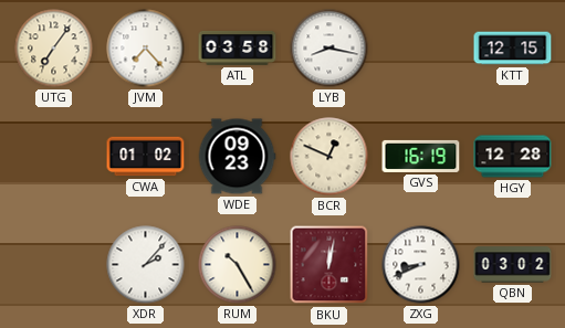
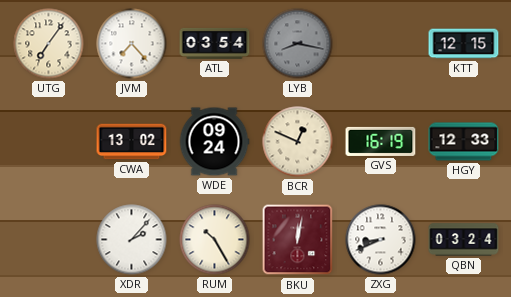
ATL: 03:58 -> 03:54 (215, 43)
LYB dial: white -> grey (298, 44)
CWA: 01:02 -> 13:02 (132, 142)
WDE: 09:23 -> 09:24 (214, 142)
HGY: 12:28 -> 12:33 (464, 142)
QBN: 03:02 -> 03:24 (464, 240)
